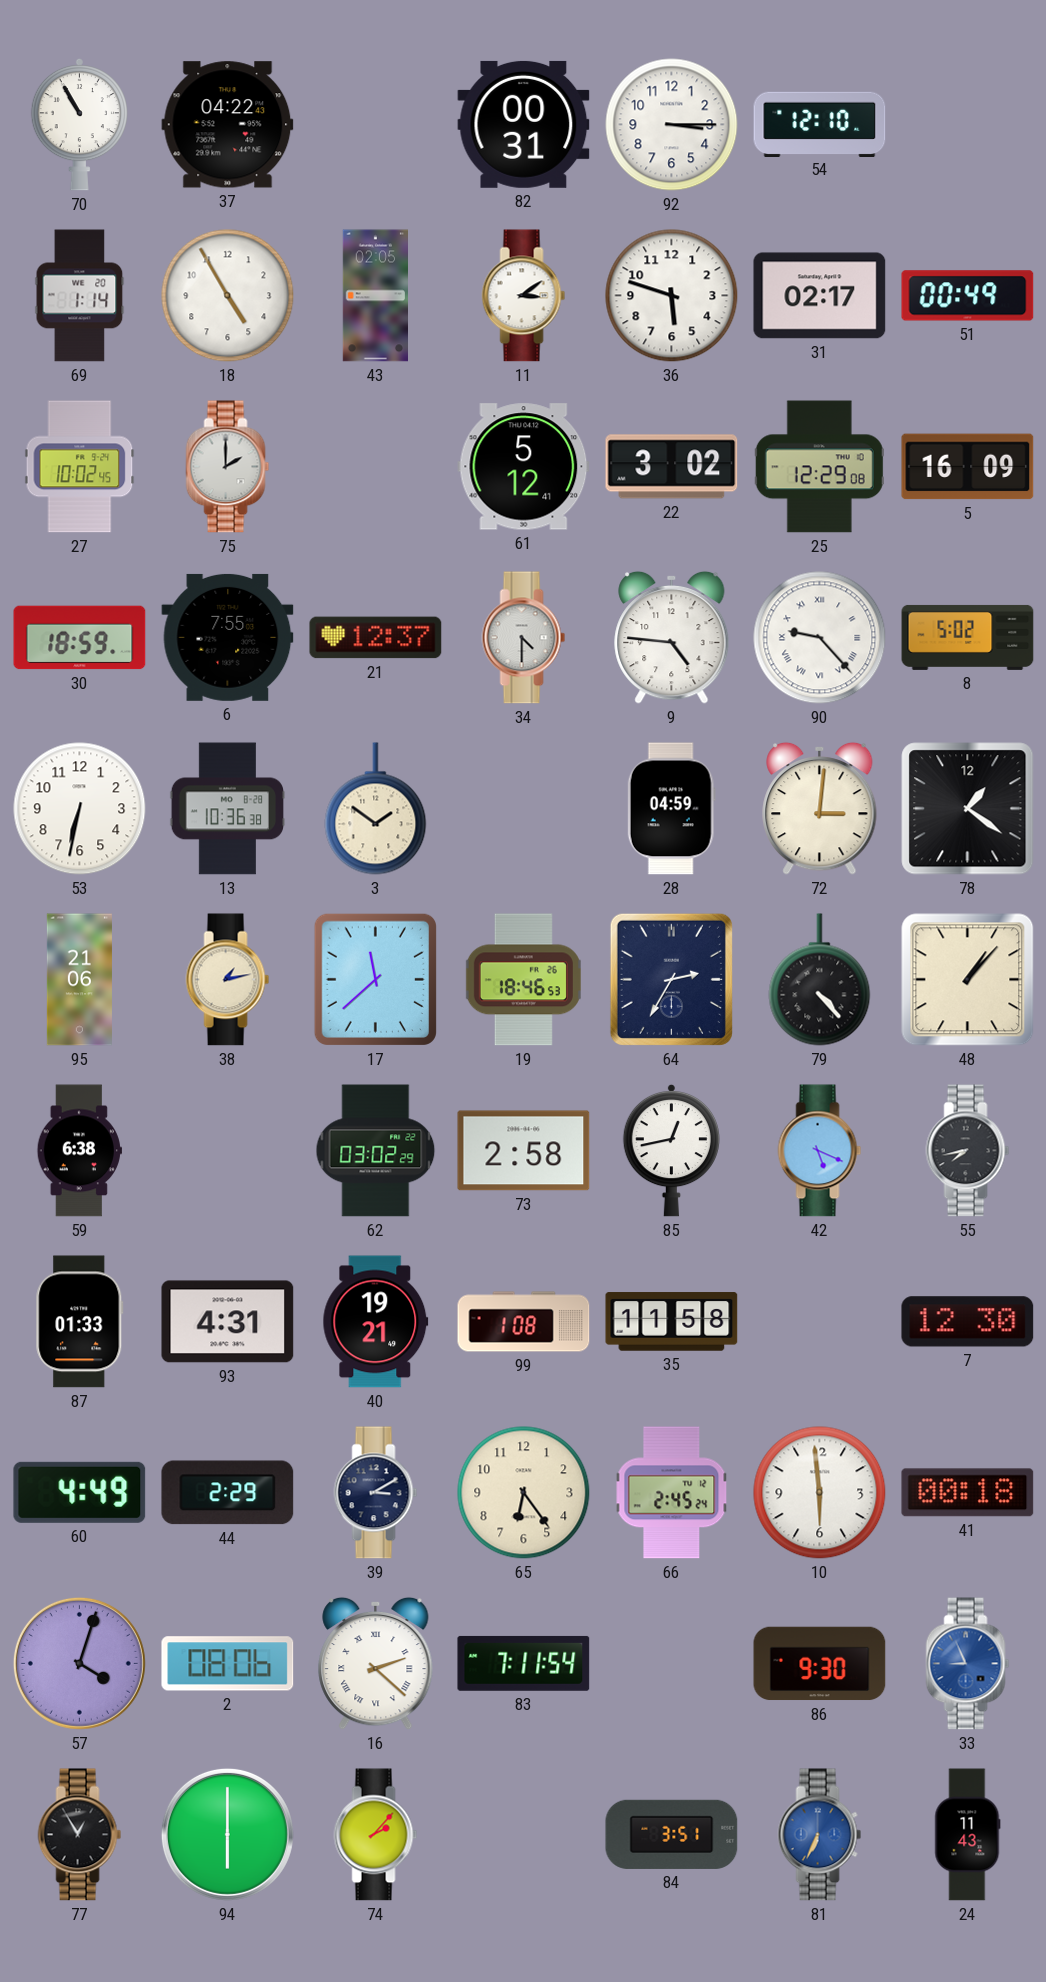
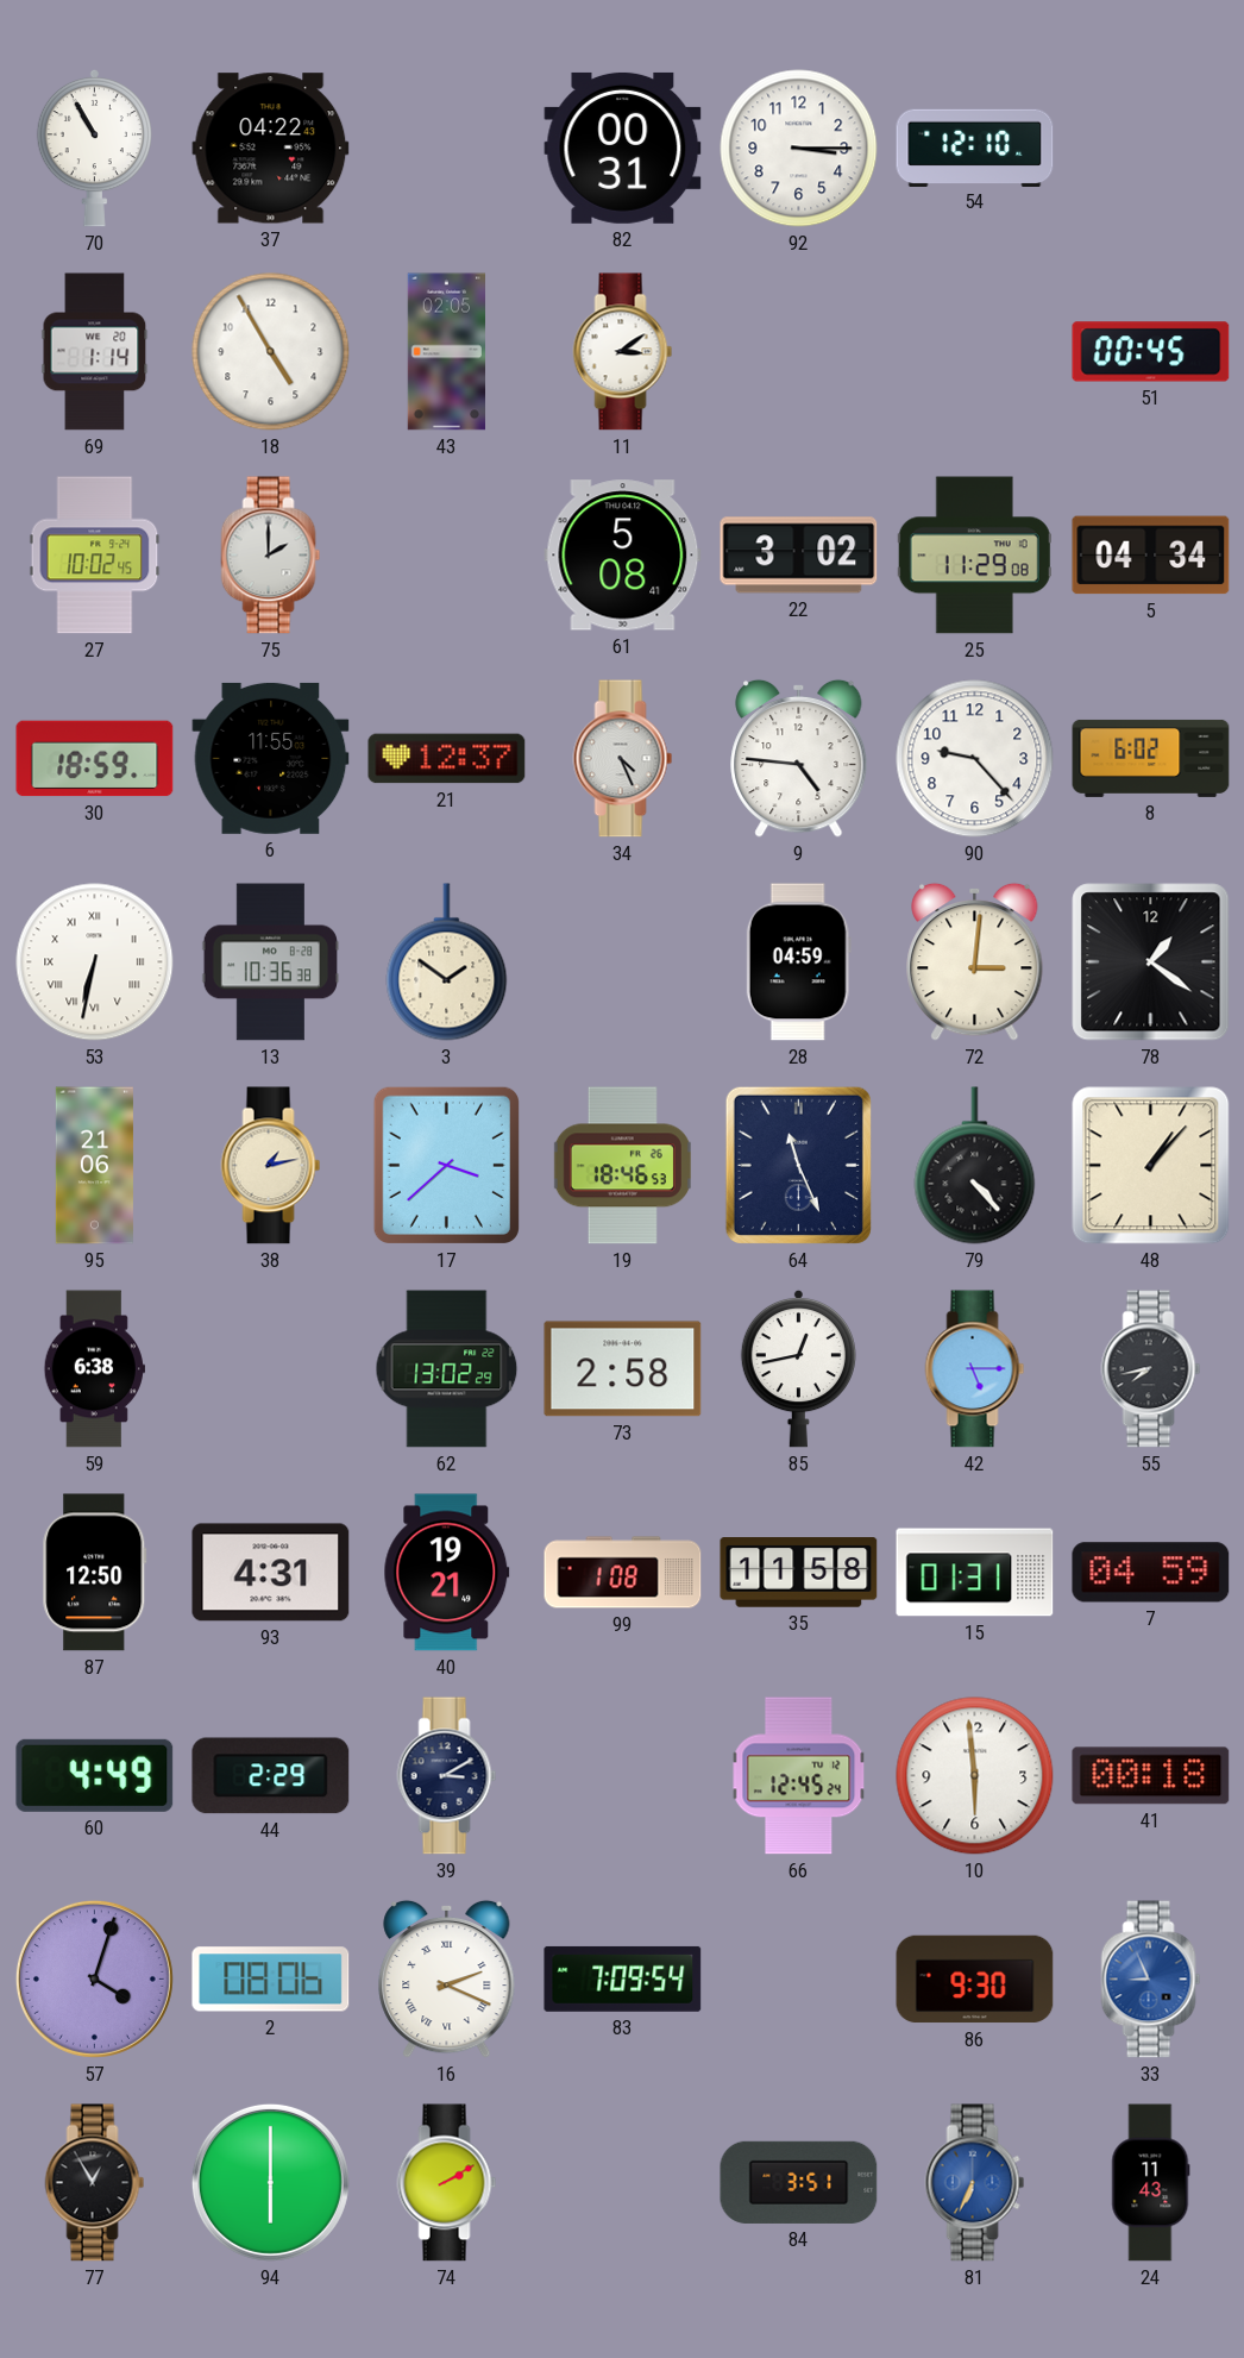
36: 5:48 -> none (672, 296)
31: 02:17 -> none (820, 296)
51: 00:49 -> 00:45 (1151, 352)
61: 5:12 -> 5:08 (623, 556)
25: 12:29 -> 11:29 (974, 556)
5: 16:09 -> 04:34 (1151, 556)
6: 7:55 -> 11:55 (271, 758)
34: 4:30 -> 4:26 (623, 759)
90 numerals: Roman -> Arabic (975, 759)
8: 5:02 -> 6:02 (1151, 758)
53 numerals: Arabic -> Roman (95, 962)
17: 11:38 -> 3:38 (446, 1165)
64: 2:35 -> 11:26 (798, 1165)
62: 03:02 -> 13:02 (447, 1369)
42: 5:19 -> 5:15 (975, 1369)
87: 01:33 -> 12:50 (95, 1573)
15: none -> 01:31 (975, 1573)
7: 12:30 -> 04:59 (1151, 1573)
65: 6:24 -> none (524, 1493)
66: 2:45 -> 12:45 (799, 1776)
16: 2:22 -> 2:19 (447, 1978)
83: 7:11 -> 7:09 (623, 1978)
74: 2:07 -> 2:10 (447, 2183)
